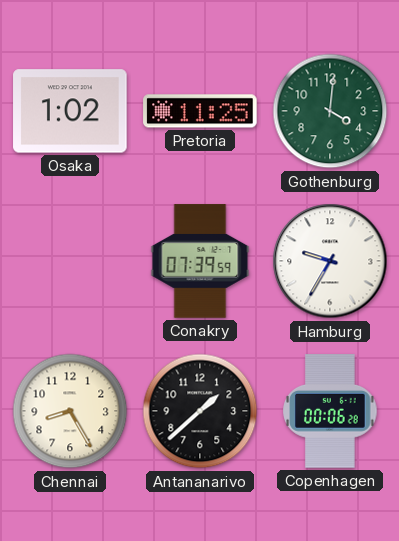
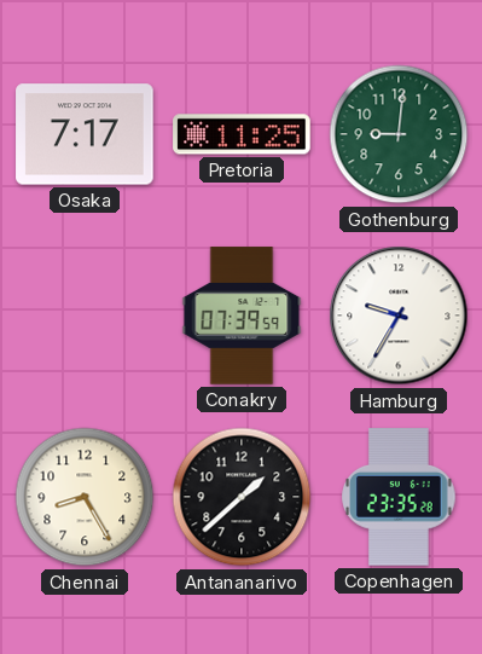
Osaka: 1:02 -> 7:17 (85, 134)
Gothenburg: 4:01 -> 9:01 (399, 134)
Copenhagen: 00:06 -> 23:35 (399, 497)
